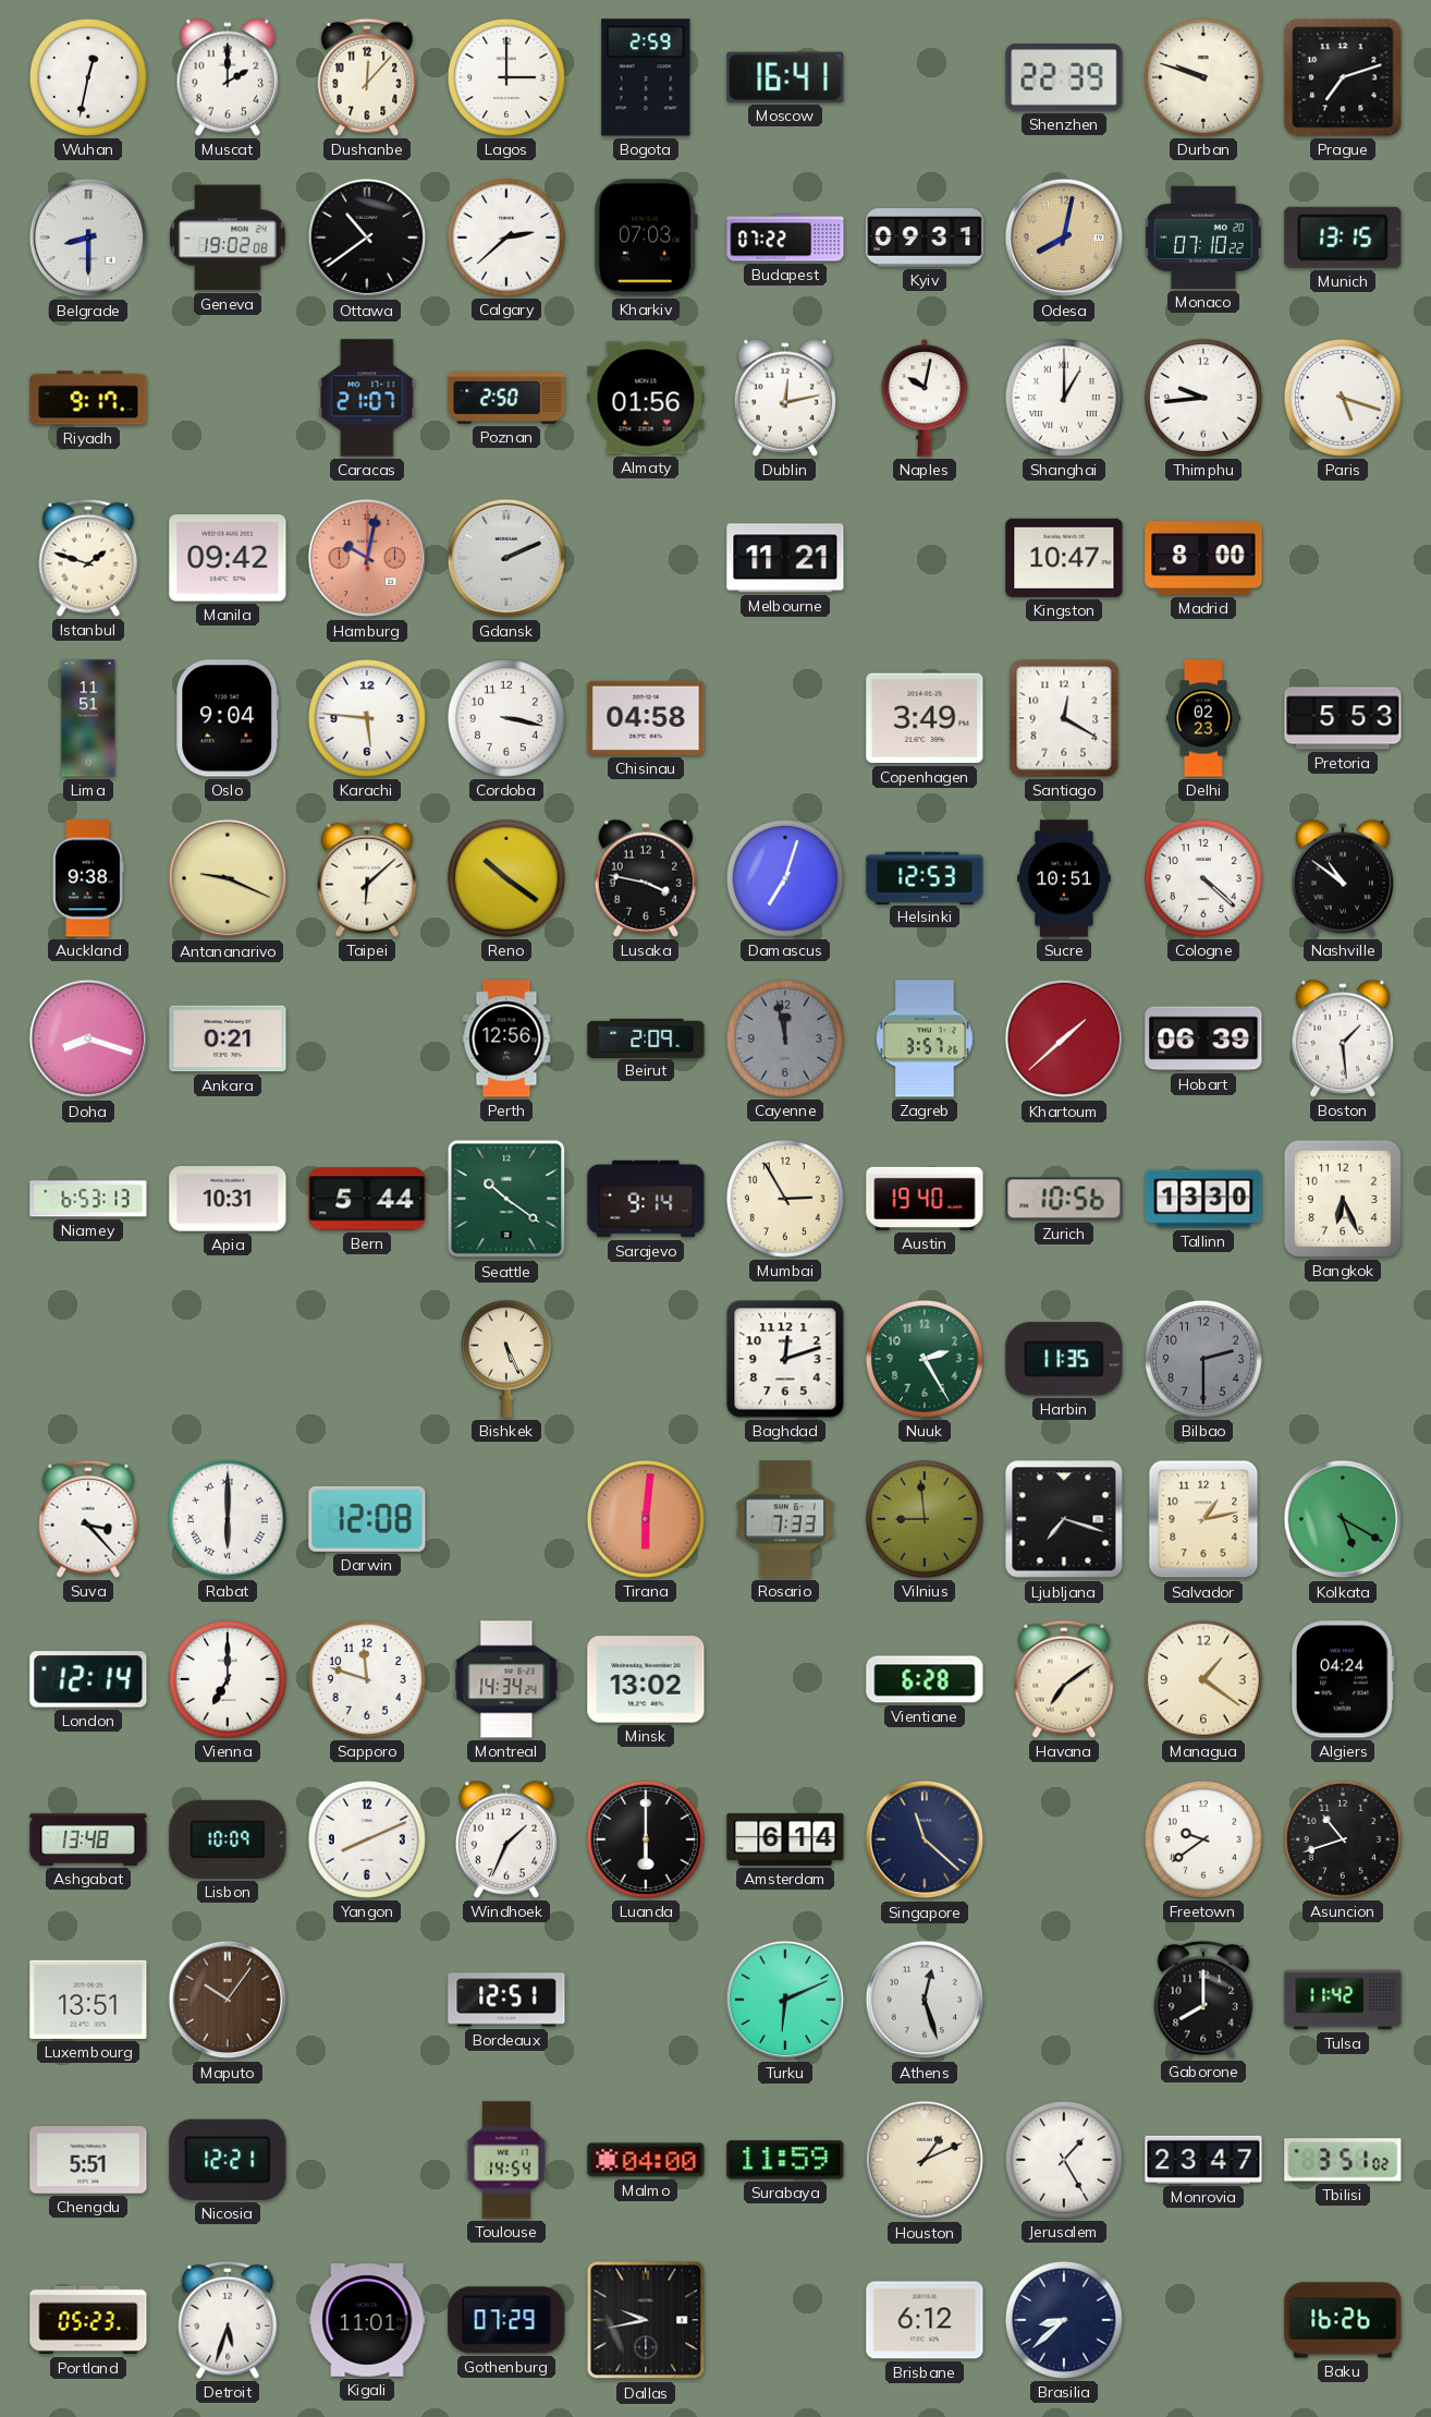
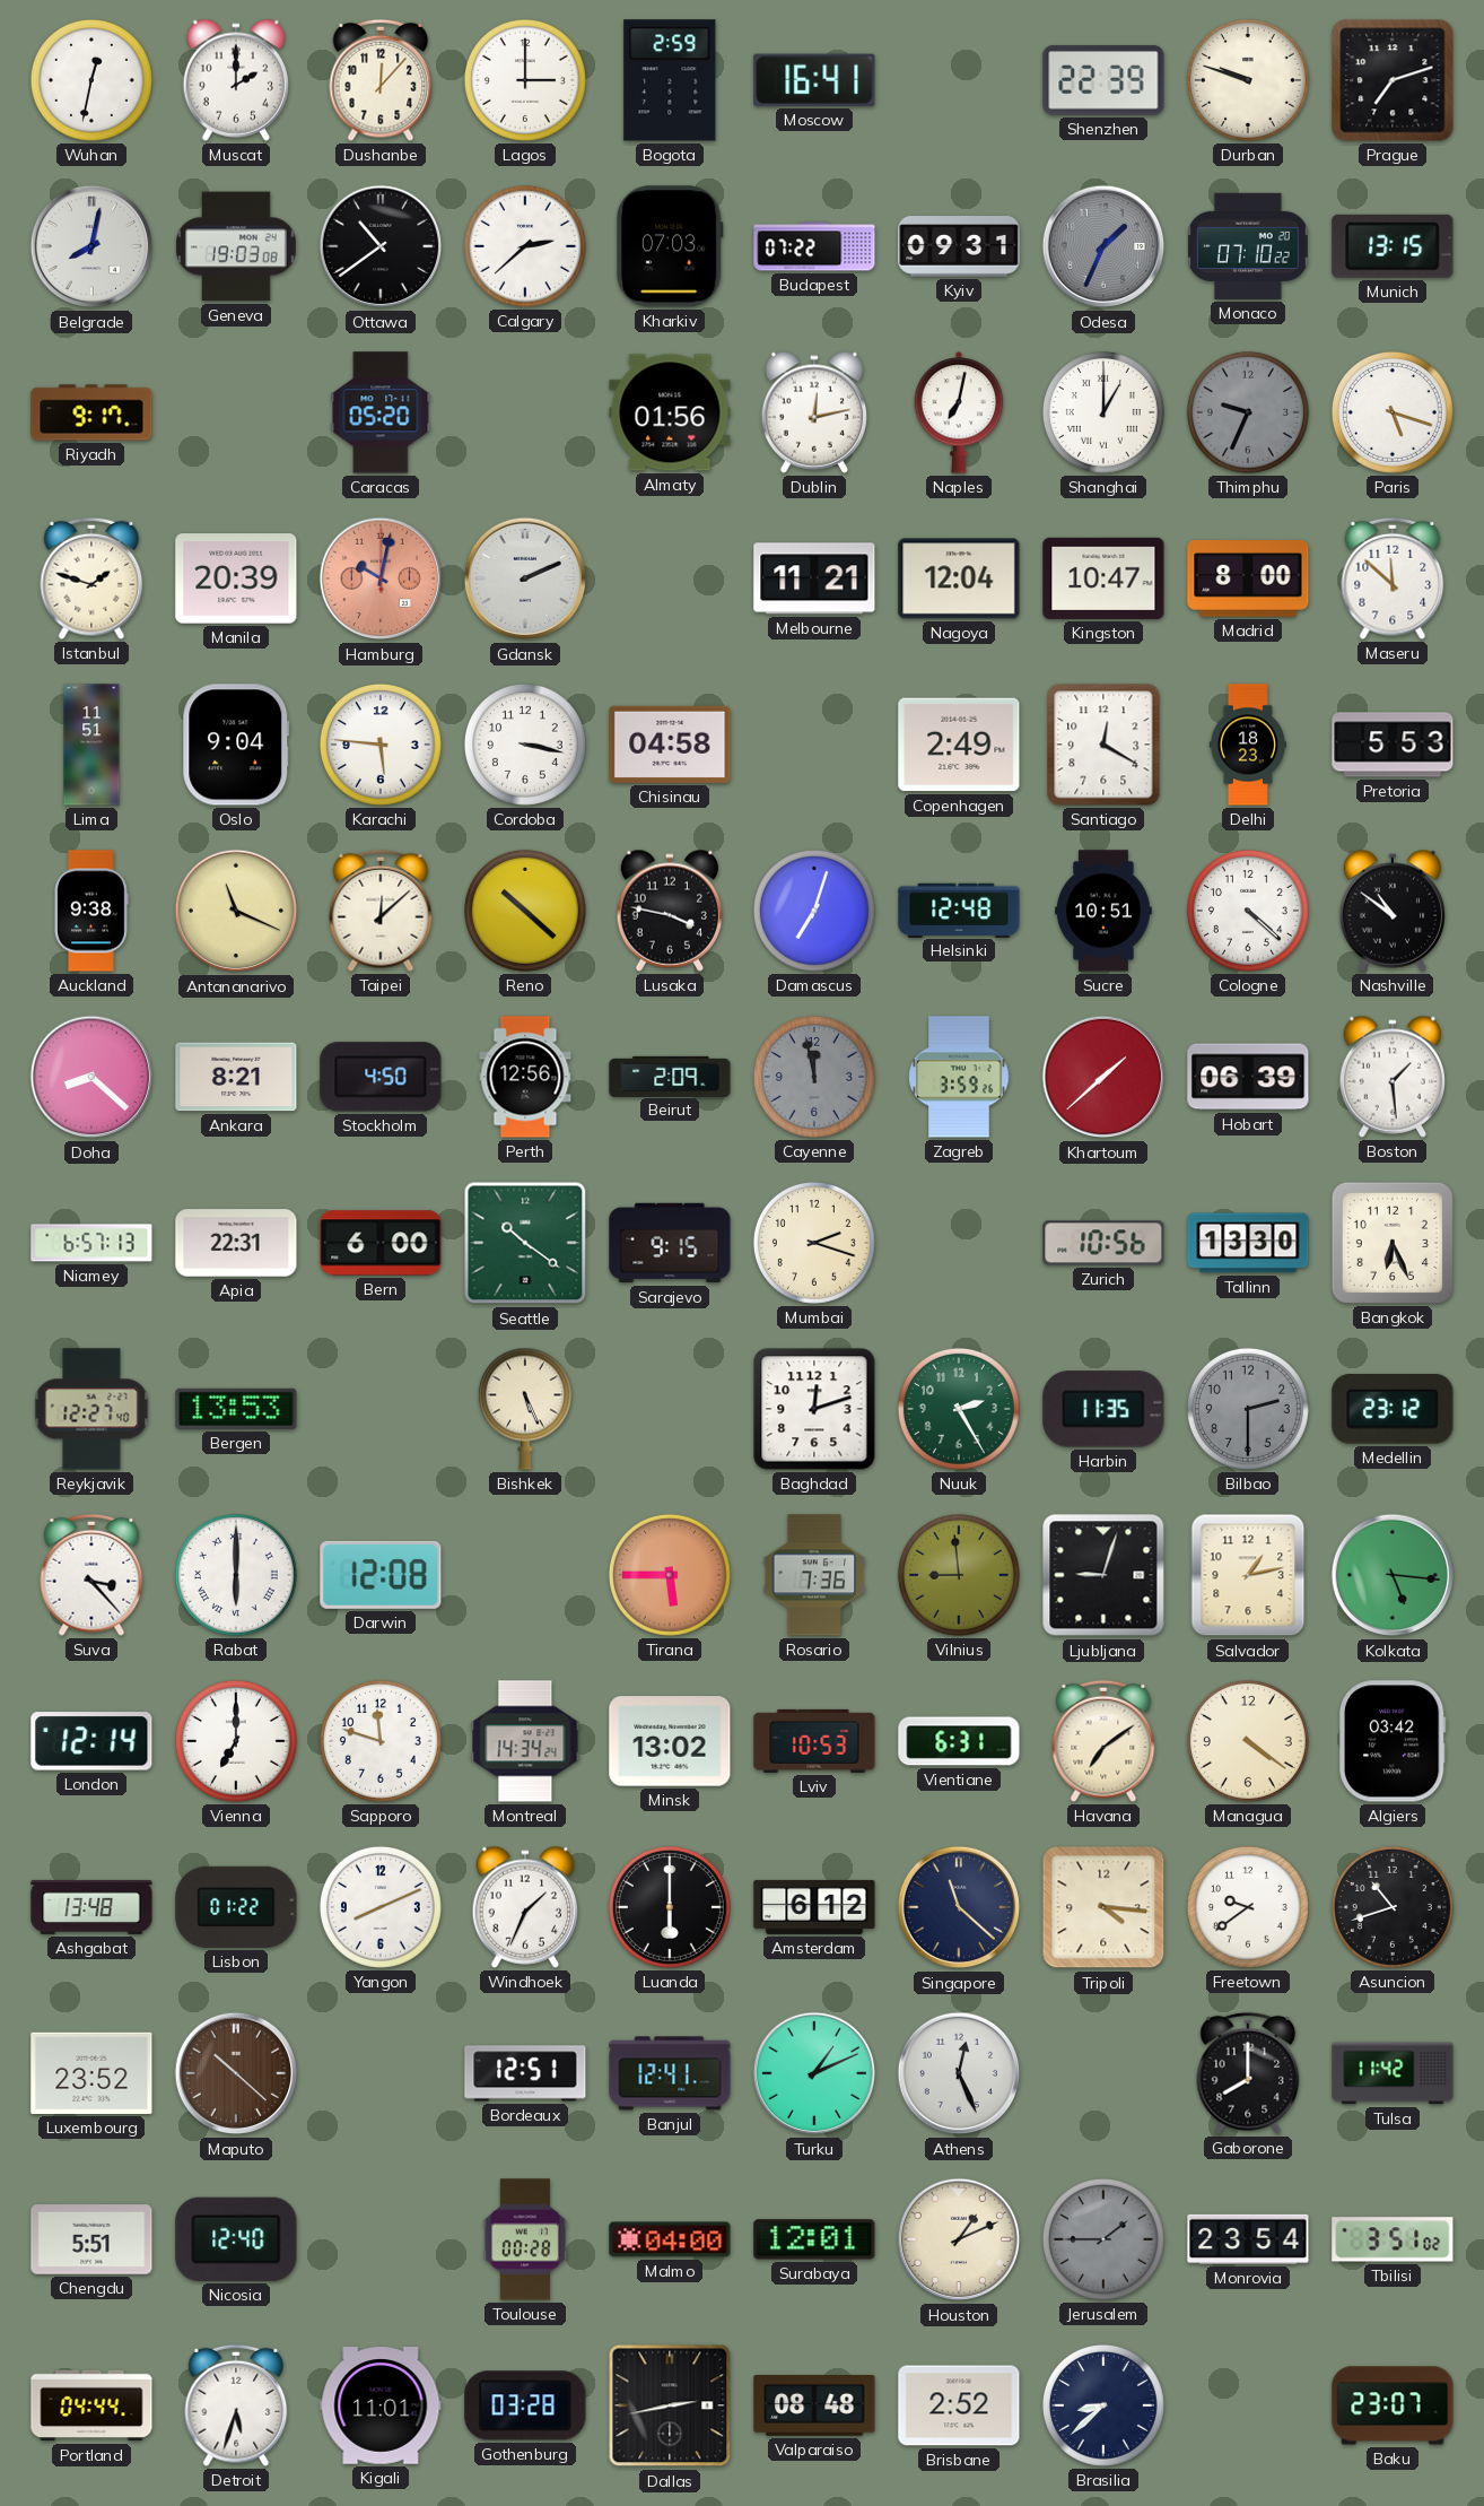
Belgrade: 8:30 -> 8:02 (91, 246)
Geneva: 19:02 -> 19:03 (237, 246)
Odesa: 8:02 -> 1:34 (1103, 246)
Odesa dial: champagne -> grey (1103, 246)
Caracas: 21:07 -> 05:20 (381, 412)
Poznan: 2:50 -> none (506, 398)
Naples: 10:02 -> 7:02 (959, 412)
Thimphu: 9:44 -> 9:34 (1248, 412)
Thimphu dial: white -> grey (1248, 412)
Manila: 09:42 -> 20:39 (236, 578)
Nagoya: none -> 12:04 (959, 578)
Maseru: none -> 11:52 (1393, 578)
Copenhagen: 3:49 -> 2:49 (959, 745)
Delhi: 02:23 -> 18:23 (1248, 745)
Antananarivo: 9:19 -> 11:19 (236, 911)
Taipei: 6:08 -> 12:08 (381, 911)
Reno: 10:21 -> 10:22 (525, 911)
Helsinki: 12:53 -> 12:48 (959, 910)
Doha: 8:18 -> 8:22 (91, 1077)
Ankara: 0:21 -> 8:21 (236, 1077)
Stockholm: none -> 4:50 (381, 1077)
Zagreb: 3:57 -> 3:59 (959, 1077)
Niamey: 6:53 -> 6:57 (91, 1243)
Apia: 10:31 -> 22:31 (236, 1243)
Bern: 5:44 -> 6:00 (381, 1243)
Sarajevo: 9:14 -> 9:15 (670, 1243)
Mumbai: 2:55 -> 2:18 (814, 1243)
Austin: 19:40 -> none (925, 1199)
Reykjavik: none -> 12:27 (91, 1409)
Bergen: none -> 13:53 (236, 1409)
Medellin: none -> 23:12 (1393, 1410)
Tirana: 6:01 -> 5:45 (670, 1575)
Rosario: 7:33 -> 7:36 (814, 1575)
Ljubljana: 7:18 -> 9:03 (1103, 1575)
Kolkata: 5:20 -> 5:16 (1393, 1575)
Lviv: none -> 10:53 (814, 1741)
Vientiane: 6:28 -> 6:31 (959, 1741)
Managua: 1:21 -> 4:21 (1248, 1741)
Algiers: 04:24 -> 03:42 (1394, 1741)
Lisbon: 10:09 -> 01:22 (236, 1907)
Amsterdam: 6:14 -> 6:12 (814, 1907)
Tripoli: none -> 4:16 (1103, 1907)
Luxembourg: 13:51 -> 23:52 (91, 2073)
Maputo: 10:06 -> 10:22 (236, 2073)
Banjul: none -> 12:41 (670, 2073)
Turku: 6:11 -> 1:11 (814, 2073)
Athens: 12:27 -> 12:26 (959, 2073)
Nicosia: 12:21 -> 12:40 (236, 2239)
Toulouse: 14:54 -> 00:28 (525, 2239)
Surabaya: 11:59 -> 12:01 (814, 2239)
Jerusalem: 1:25 -> 1:45 (1103, 2239)
Jerusalem dial: white -> grey (1103, 2239)
Monrovia: 23:47 -> 23:54 (1248, 2239)
Portland: 05:23 -> 04:44 (91, 2405)
Gothenburg: 07:29 -> 03:28 (525, 2405)
Dallas: 9:43 -> 2:43 (670, 2405)
Valparaiso: none -> 08:48 (814, 2407)
Brisbane: 6:12 -> 2:52 (959, 2405)
Baku: 16:26 -> 23:07 (1393, 2405)
